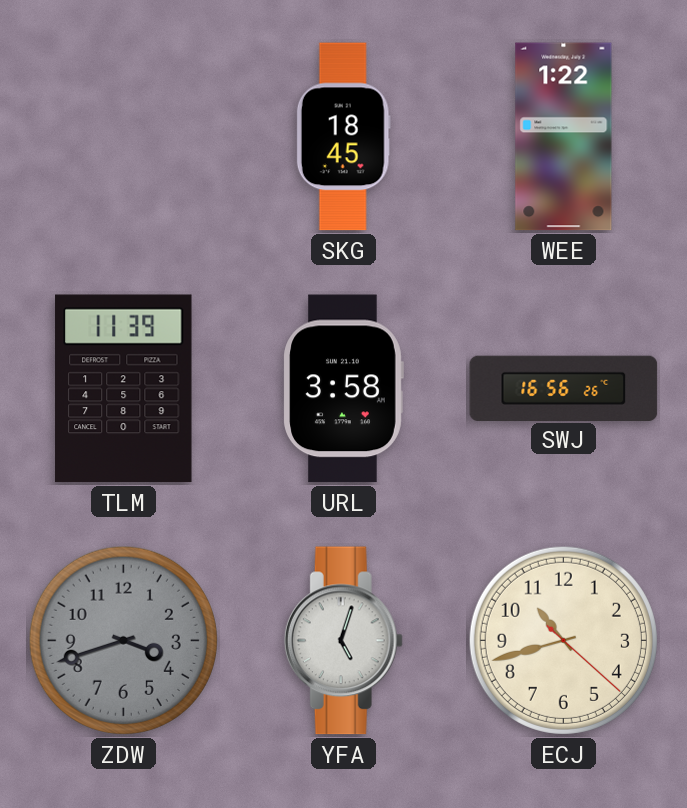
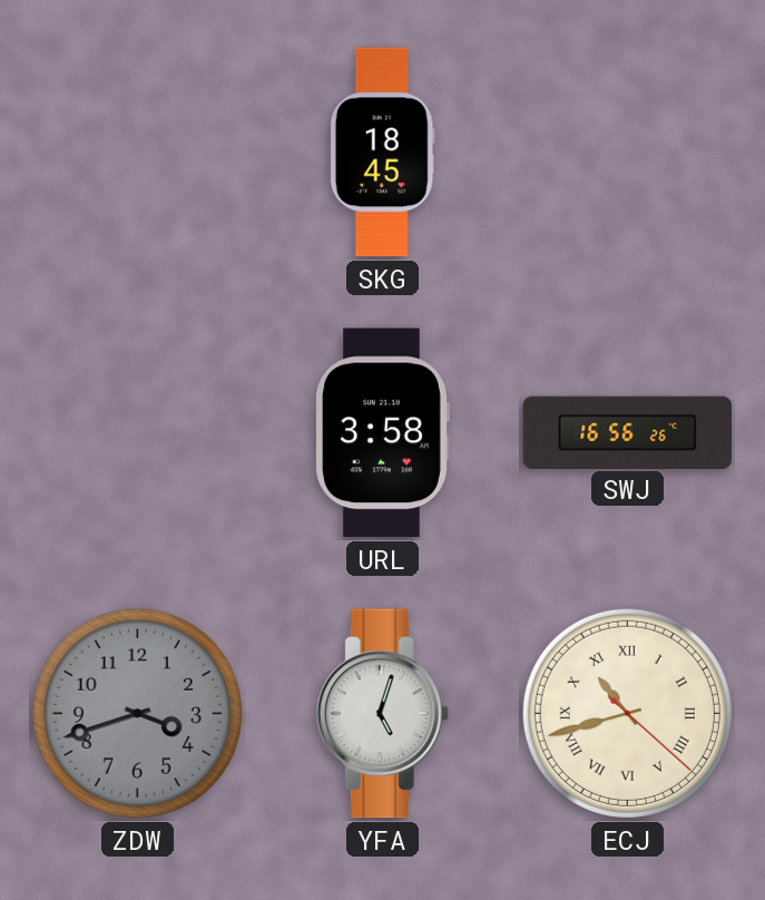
WEE: 1:22 -> none (564, 137)
TLM: 11:39 -> none (124, 389)
ECJ numerals: Arabic -> Roman (627, 713)
